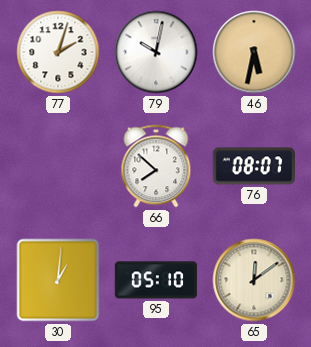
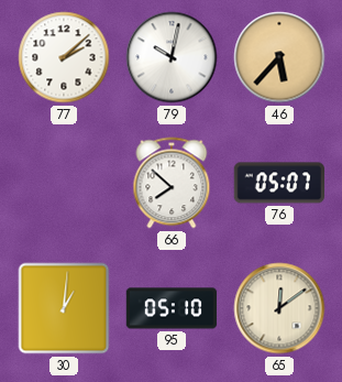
77: 2:03 -> 2:08 (64, 57)
46: 5:32 -> 5:37 (279, 57)
76: 08:07 -> 05:07 (279, 183)
